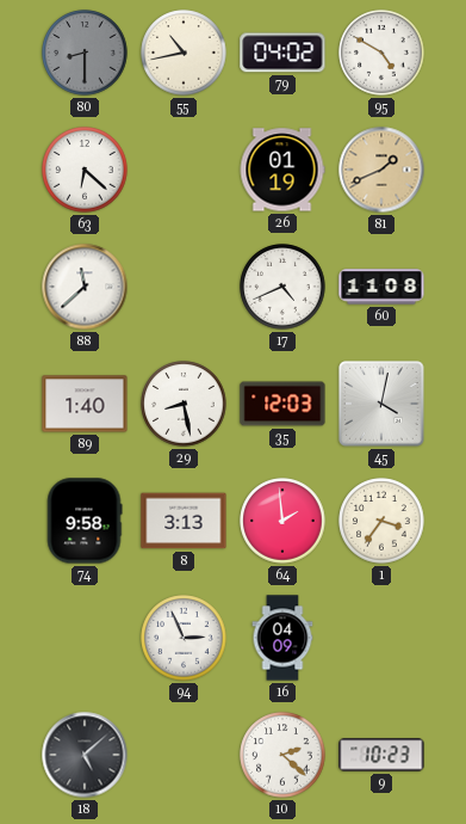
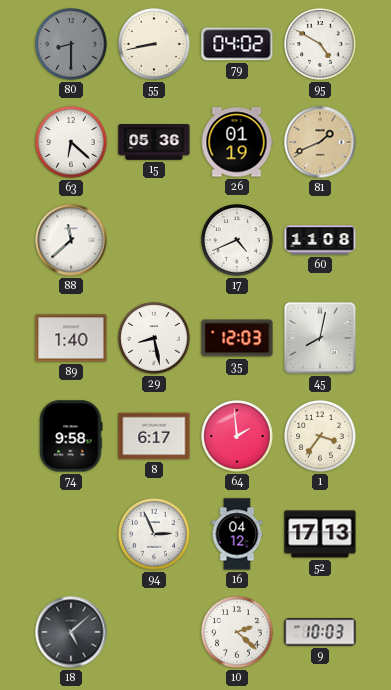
55: 10:43 -> 8:43 (154, 44)
15: none -> 05:36 (154, 143)
45: 4:02 -> 8:02 (320, 338)
8: 3:13 -> 6:17 (154, 436)
16: 04:09 -> 04:12 (237, 534)
52: none -> 17:13 (320, 534)
9: 10:23 -> 10:03 (320, 632)
